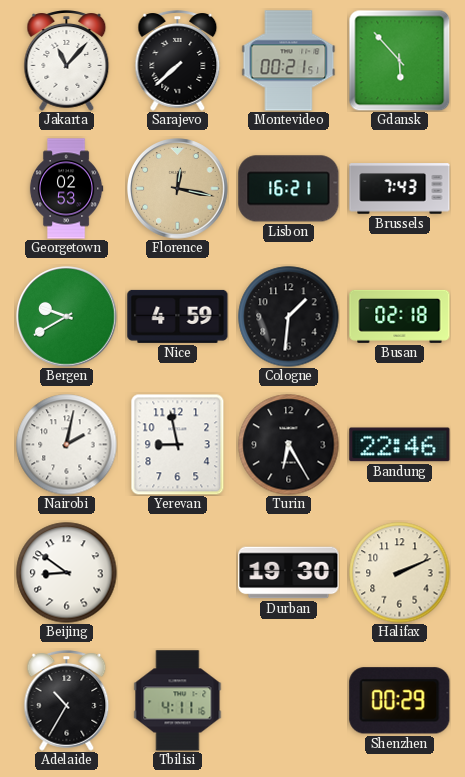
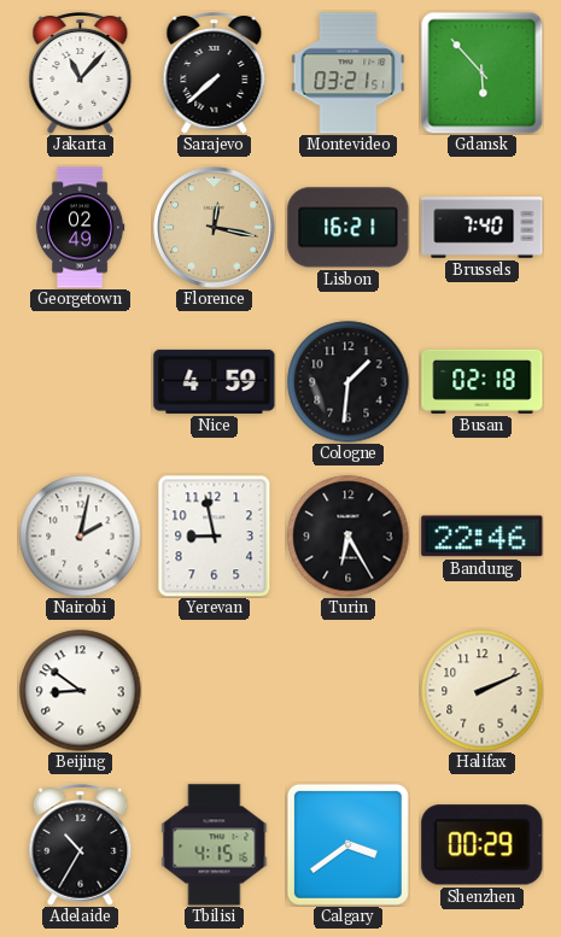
Montevideo: 00:21 -> 03:21 (349, 74)
Georgetown: 02:53 -> 02:49 (80, 228)
Brussels: 7:43 -> 7:40 (483, 228)
Bergen: 9:40 -> none (67, 317)
Durban: 19:30 -> none (289, 573)
Tbilisi: 4:11 -> 4:15 (215, 845)
Calgary: none -> 3:39 (347, 844)
